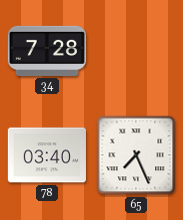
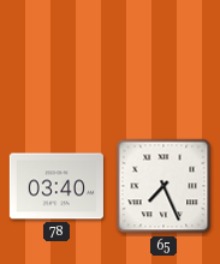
34: 7:28 -> none (47, 51)
